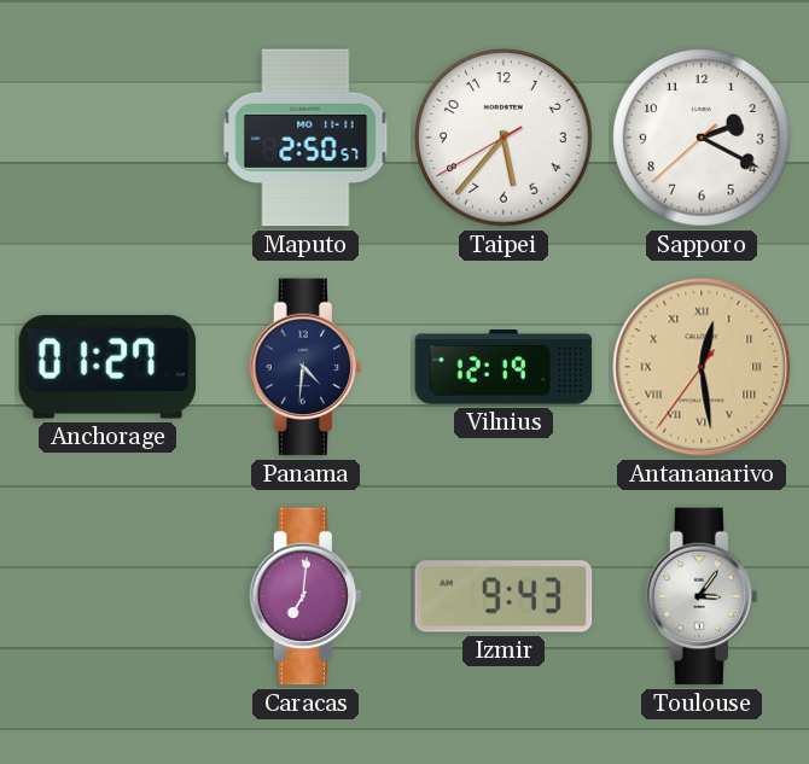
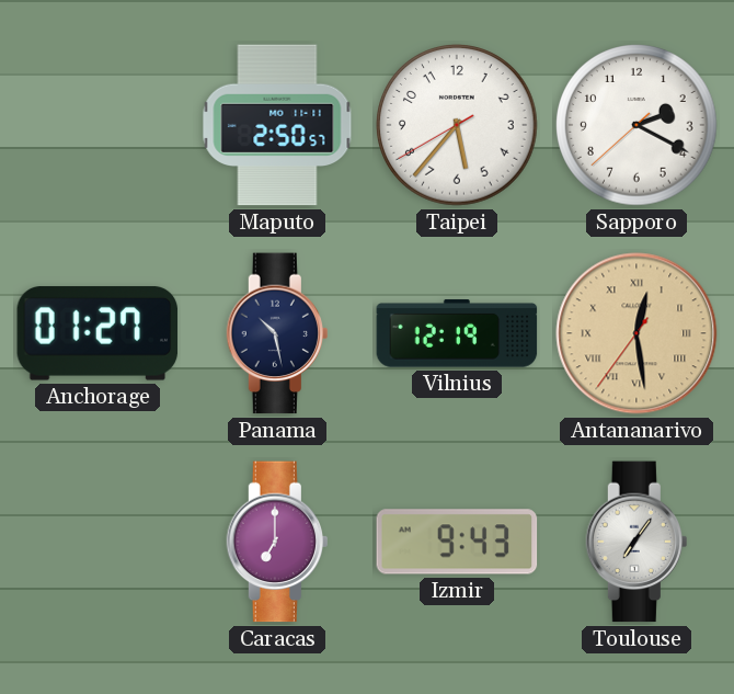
Panama: 4:31 -> 10:28 (277, 333)
Caracas: 7:01 -> 7:00 (277, 542)
Toulouse: 3:06 -> 7:06 (636, 542)
